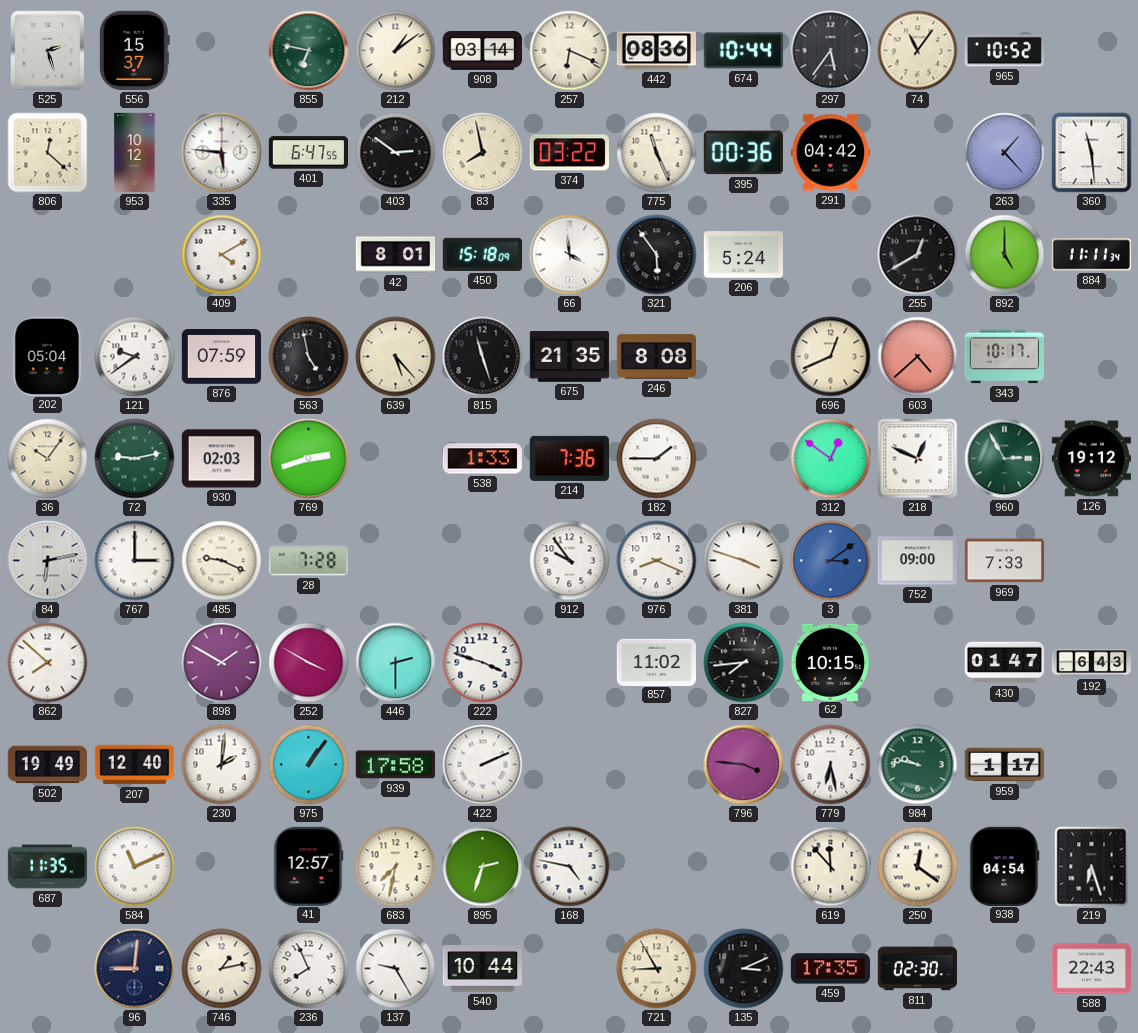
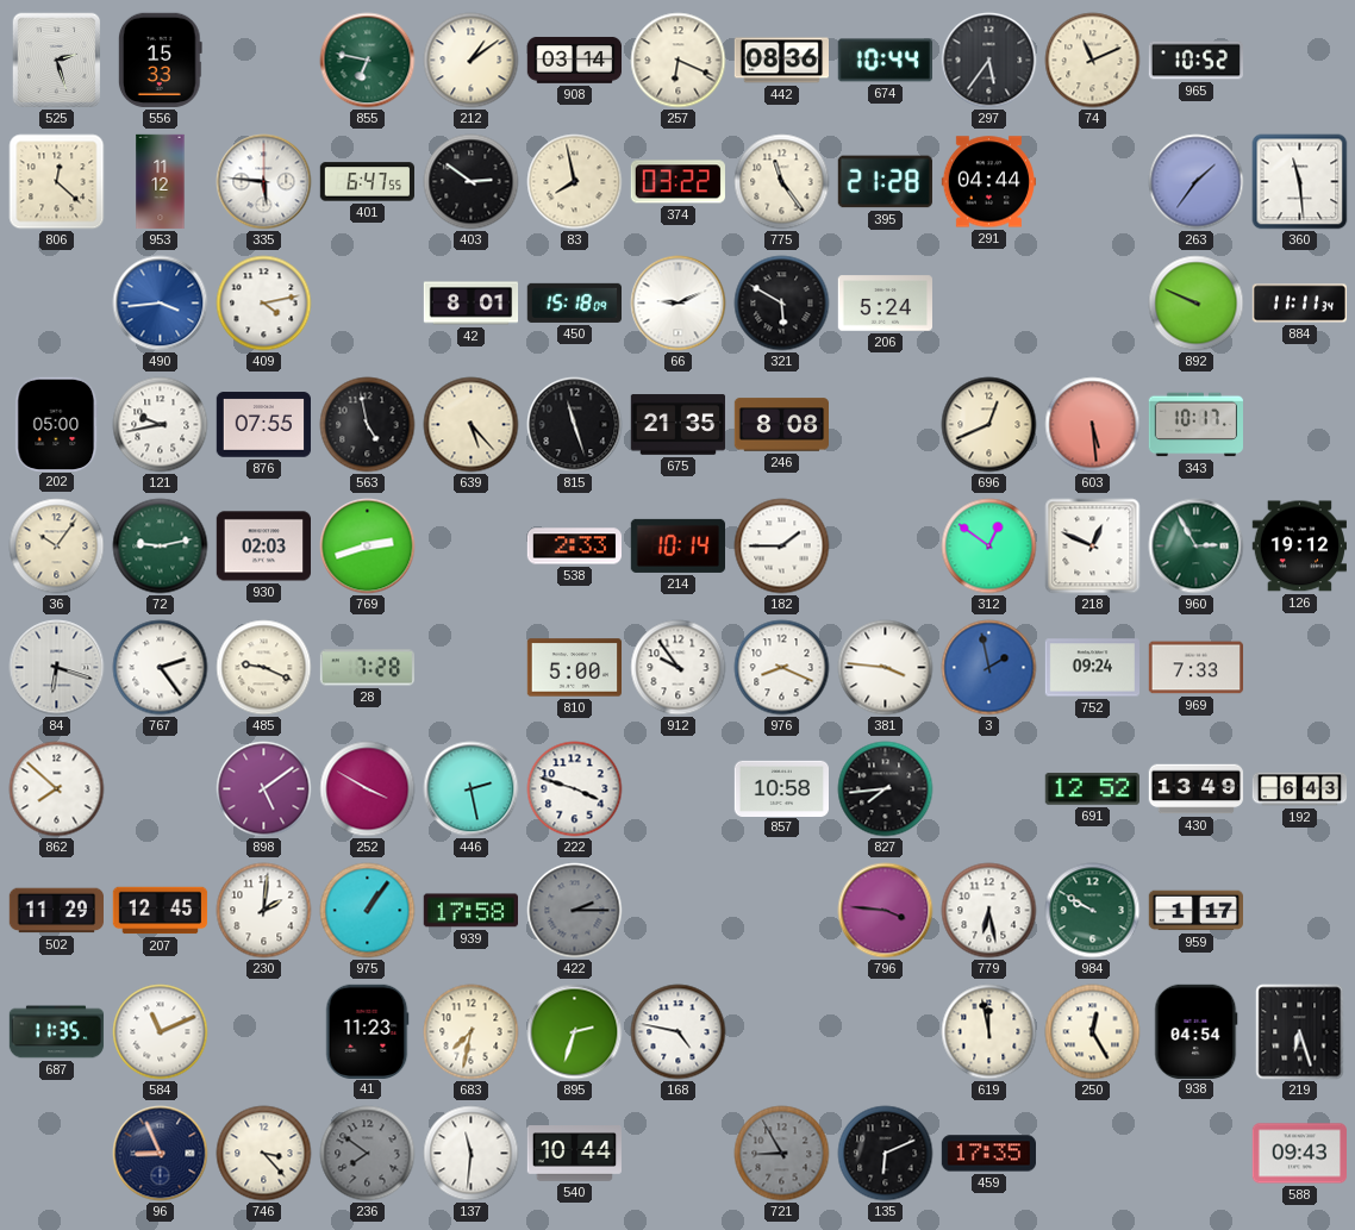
556: 15:37 -> 15:33 (160, 60)
74: 11:06 -> 11:11 (1093, 61)
953: 10:12 -> 11:12 (161, 182)
775: 11:26 -> 11:24 (782, 182)
395: 00:36 -> 21:28 (885, 182)
291: 04:42 -> 04:44 (988, 182)
263: 1:23 -> 1:36 (1197, 182)
490: none -> 3:44 (161, 304)
409: 4:10 -> 4:13 (264, 304)
66: 3:59 -> 9:11 (679, 304)
321: 5:54 -> 5:50 (782, 304)
255: 12:40 -> none (918, 255)
892: 5:00 -> 9:49 (1197, 304)
202: 05:04 -> 05:00 (57, 424)
121: 9:39 -> 9:43 (161, 425)
876: 07:59 -> 07:55 (263, 425)
603: 4:38 -> 5:29 (1093, 425)
538: 1:33 -> 2:33 (574, 547)
214: 7:36 -> 10:14 (677, 545)
84: 6:13 -> 6:18 (57, 668)
767: 3:00 -> 2:24 (161, 668)
810: none -> 5:00 (574, 668)
381: 3:48 -> 3:46 (886, 668)
3: 3:09 -> 1:58 (989, 668)
752: 09:00 -> 09:24 (1092, 668)
898: 1:50 -> 5:09 (264, 789)
446: 2:30 -> 2:28 (472, 789)
857: 11:02 -> 10:58 (782, 788)
62: 10:15 -> none (829, 662)
691: none -> 12:52 (1092, 789)
430: 01:47 -> 13:49 (1197, 789)
502: 19:49 -> 11:29 (56, 911)
207: 12:40 -> 12:45 (161, 911)
422: 2:11 -> 2:15 (575, 911)
422 dial: white -> grey (575, 911)
984: 9:47 -> 9:50 (1093, 911)
41: 12:57 -> 11:23 (367, 1031)
619: 11:53 -> 11:58 (989, 1032)
250: 12:21 -> 12:25 (1093, 1032)
96: 9:01 -> 8:56 (161, 1154)
746: 1:13 -> 3:23 (264, 1154)
236: 7:56 -> 7:51 (368, 1154)
236 dial: white -> grey (368, 1154)
137: 9:25 -> 11:31 (472, 1154)
721 dial: cream -> grey (782, 1154)
135: 3:11 -> 6:11 (886, 1154)
811: 02:30 -> none (917, 969)
588: 22:43 -> 09:43 (1299, 1154)
